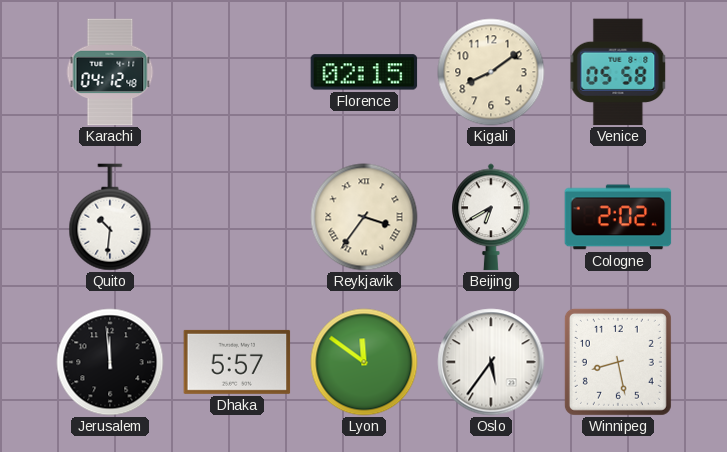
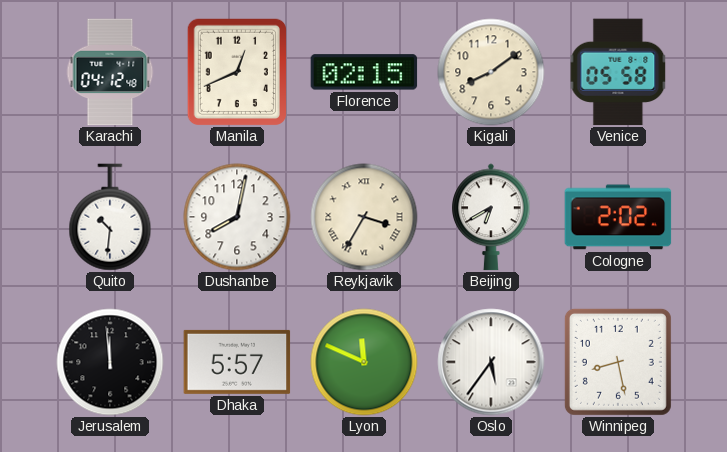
Manila: none -> 12:41 (236, 71)
Dushanbe: none -> 8:02 (237, 217)
Reykjavik: 3:36 -> 3:35 (364, 217)
Lyon: 11:51 -> 11:49 (364, 362)
